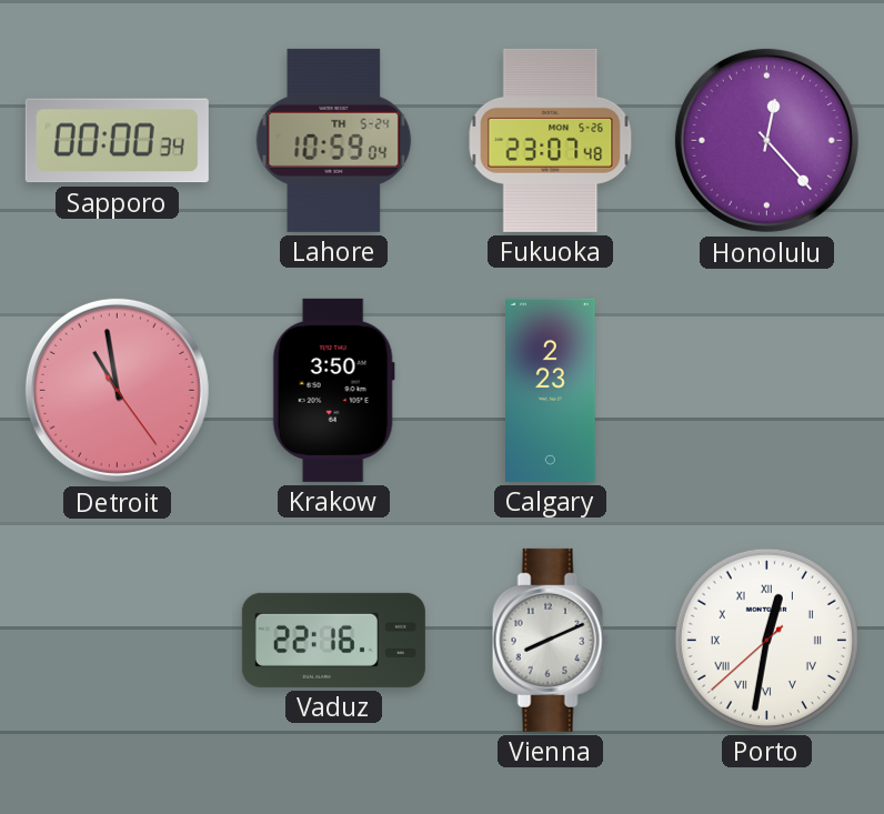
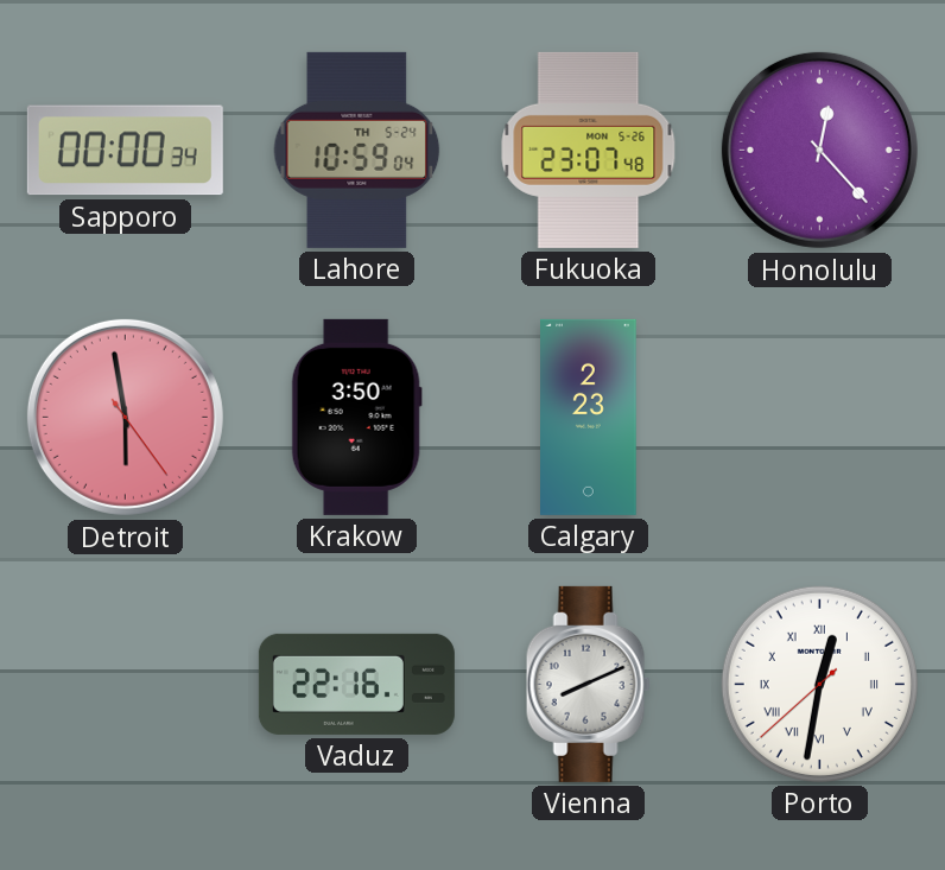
Detroit: 10:58 -> 5:58 (125, 417)
